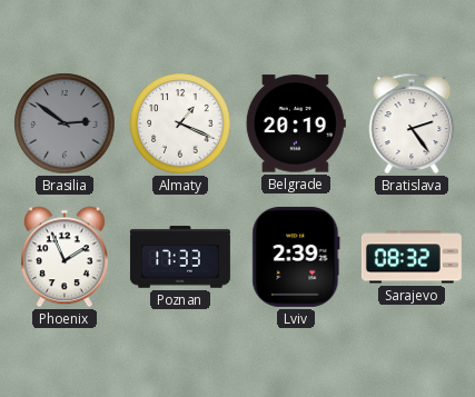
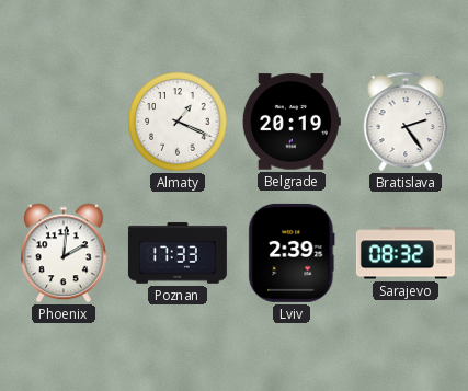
Brasilia: 2:51 -> none (65, 123)
Phoenix: 1:56 -> 2:01 (64, 253)
